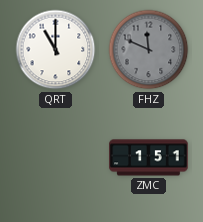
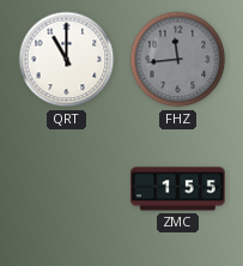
FHZ: 11:49 -> 11:44 (178, 60)
ZMC: 1:51 -> 1:55 (178, 189)
